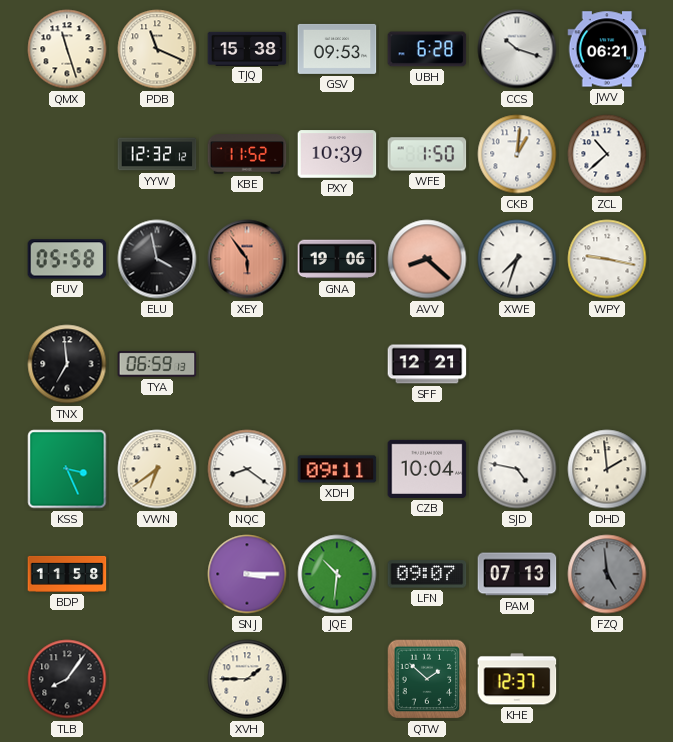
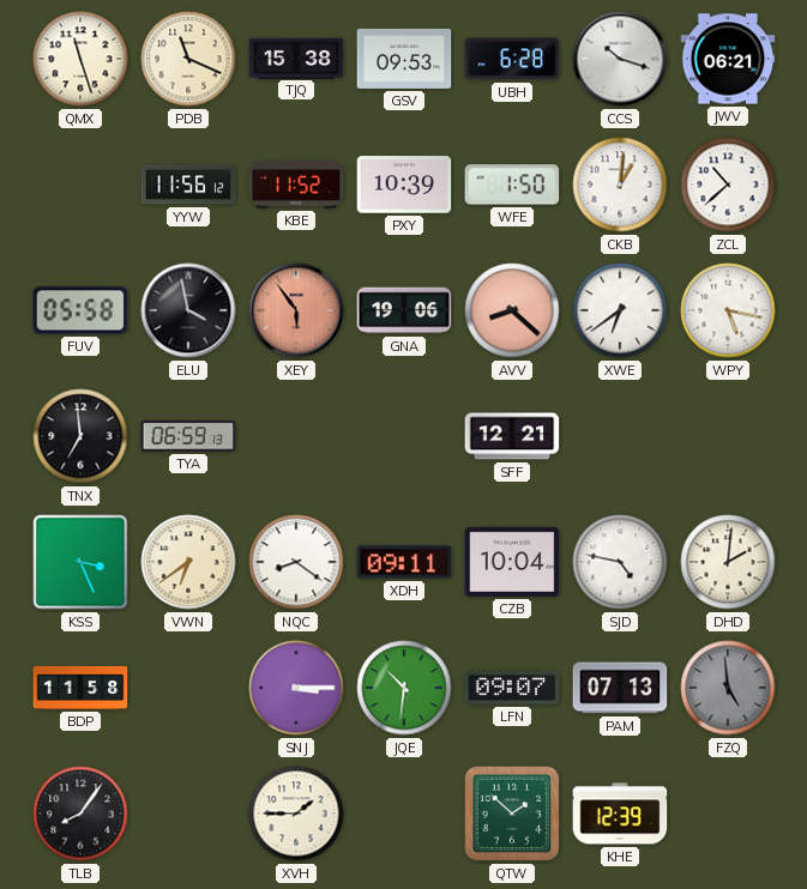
YYW: 12:32 -> 11:56 (188, 185)
XWE: 7:33 -> 6:39 (620, 310)
WPY: 9:17 -> 5:17 (728, 310)
DHD: 1:59 -> 2:01 (728, 562)
KHE: 12:37 -> 12:39 (620, 814)
